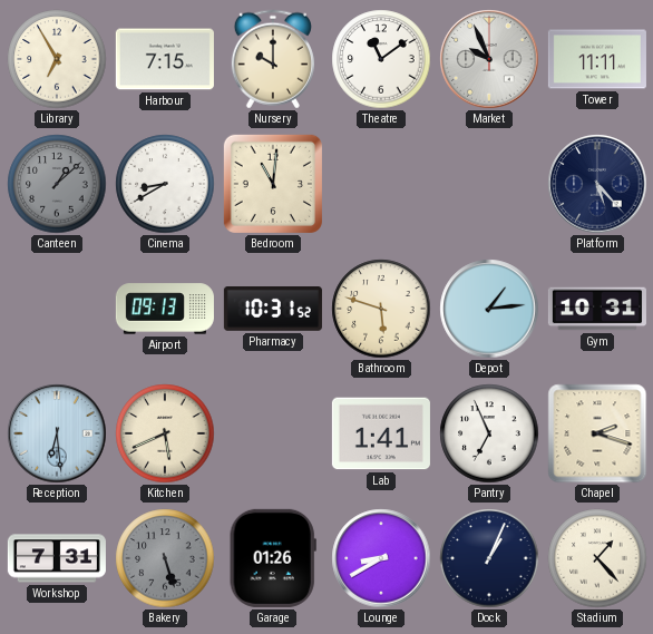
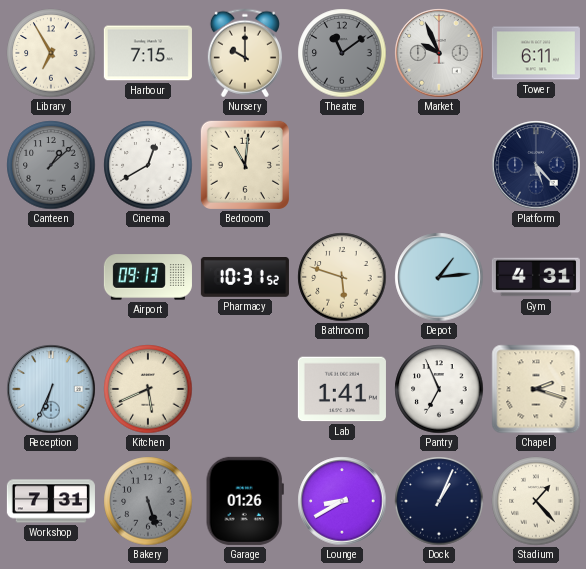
Theatre dial: white -> grey (342, 53)
Tower: 11:11 -> 6:11 (536, 53)
Cinema: 8:40 -> 12:40 (148, 165)
Gym: 10:31 -> 4:31 (536, 277)
Reception: 6:29 -> 6:34 (51, 389)
